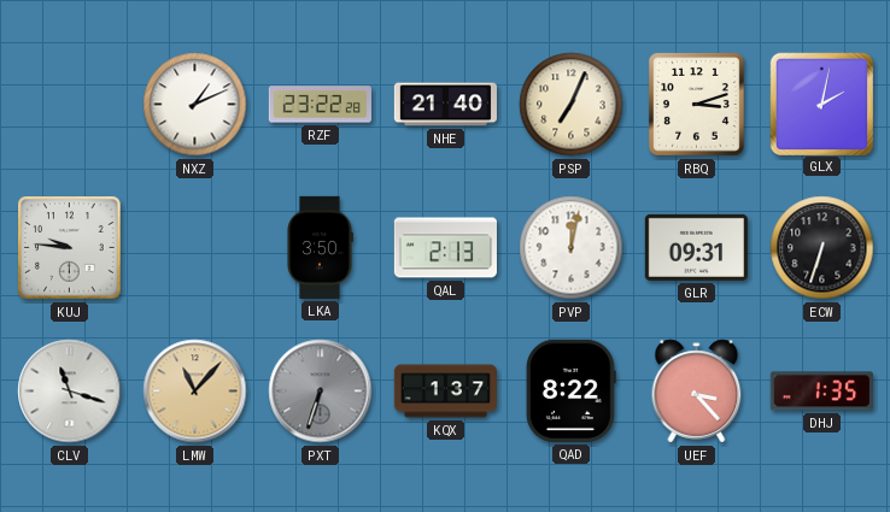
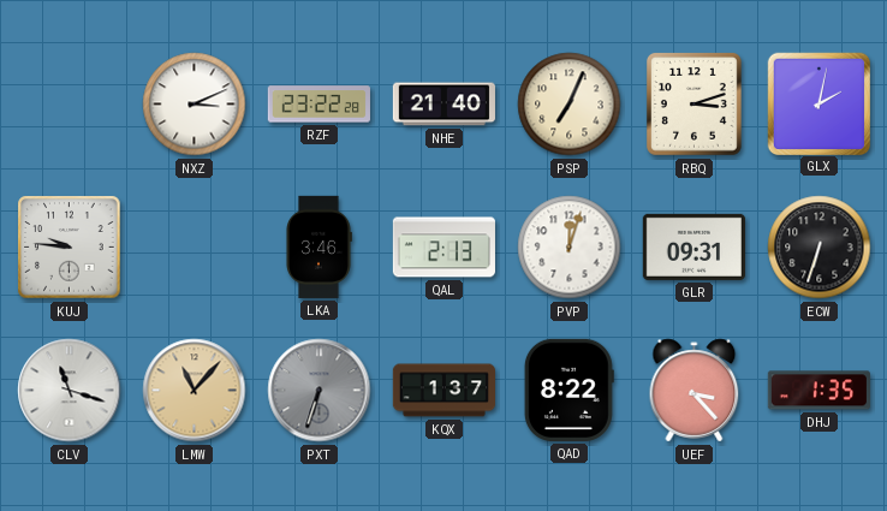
NXZ: 1:11 -> 3:11 (195, 105)
LKA: 3:50 -> 3:46 (319, 246)
PVP: 12:02 -> 12:03 (570, 248)
